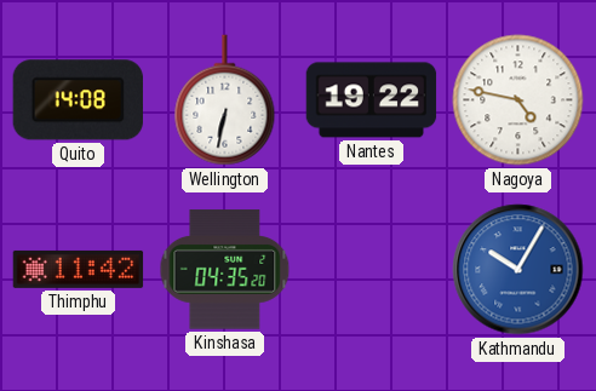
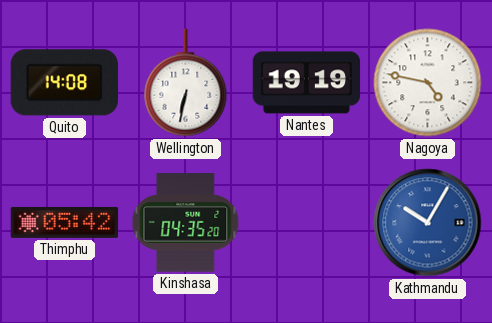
Nantes: 19:22 -> 19:19 (307, 83)
Thimphu: 11:42 -> 05:42 (65, 222)
